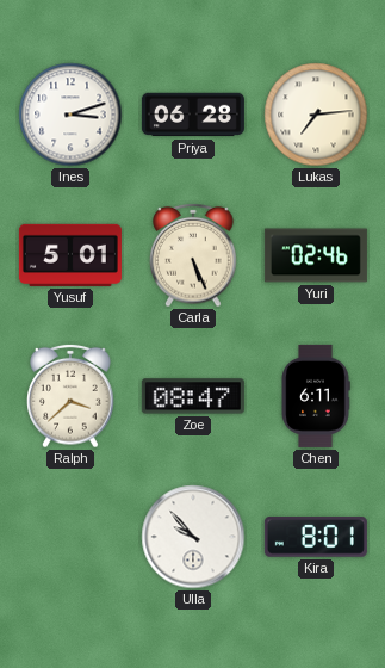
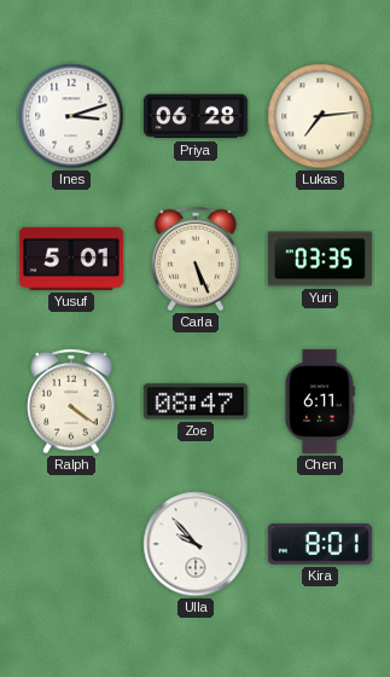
Yuri: 02:46 -> 03:35 (320, 259)
Ralph: 3:38 -> 4:21 (71, 401)
